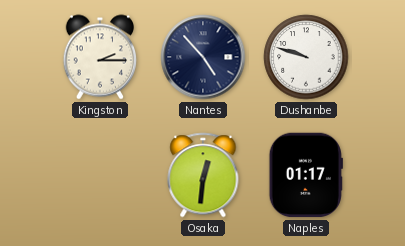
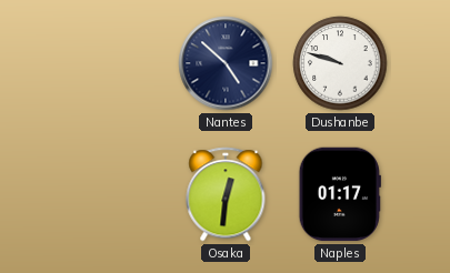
Kingston: 2:15 -> none (100, 57)
Nantes: 4:53 -> 4:52 (226, 63)
